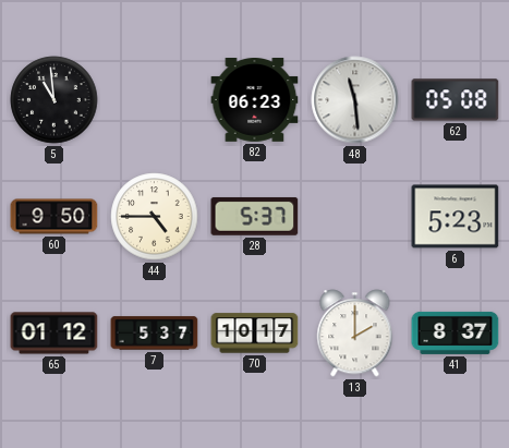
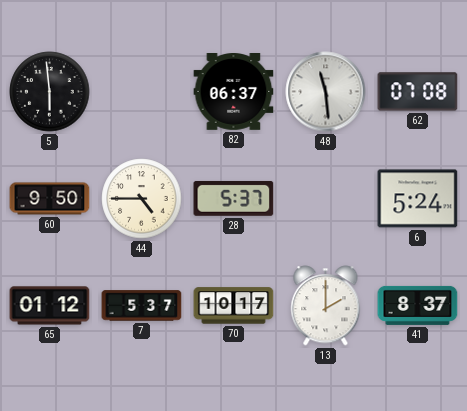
5: 10:59 -> 5:59 (50, 92)
82: 06:23 -> 06:37 (234, 92)
62: 05:08 -> 07:08 (418, 92)
6: 5:23 -> 5:24 (418, 199)
